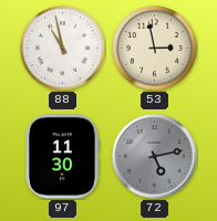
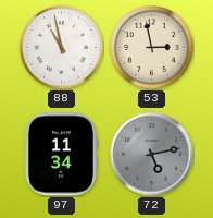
97: 11:30 -> 11:34 (62, 155)
